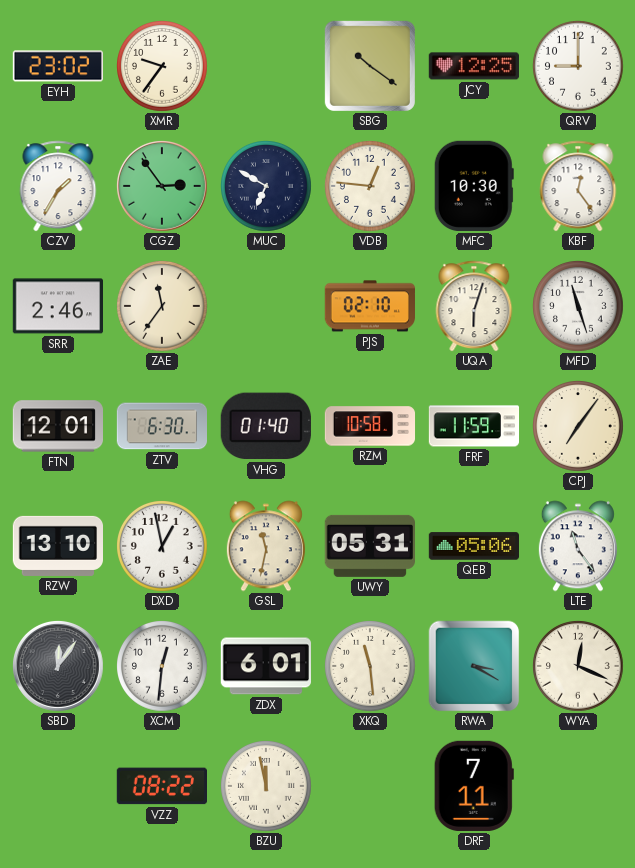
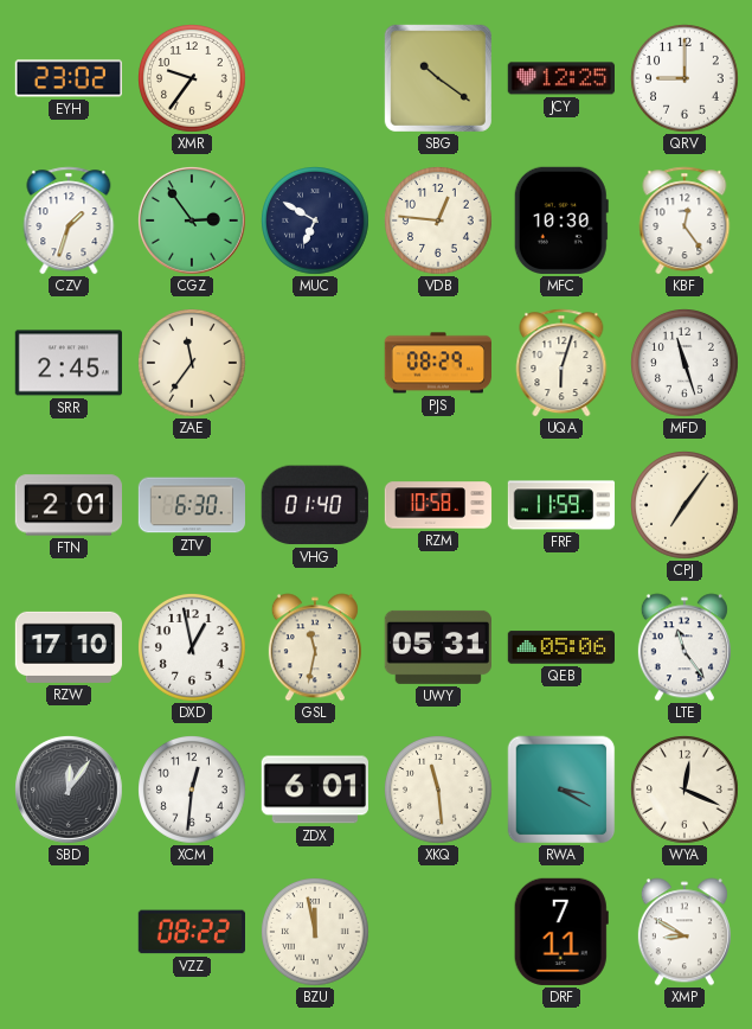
CZV: 1:35 -> 1:33 (69, 220)
SRR: 2:46 -> 2:45 (68, 363)
PJS: 02:10 -> 08:29 (437, 363)
FTN: 12:01 -> 2:01 (68, 505)
RZW: 13:10 -> 17:10 (68, 647)
XMP: none -> 8:50 (684, 932)
